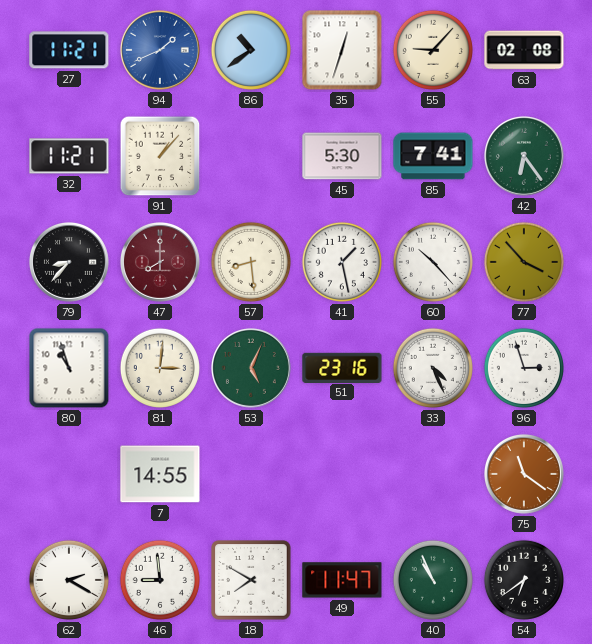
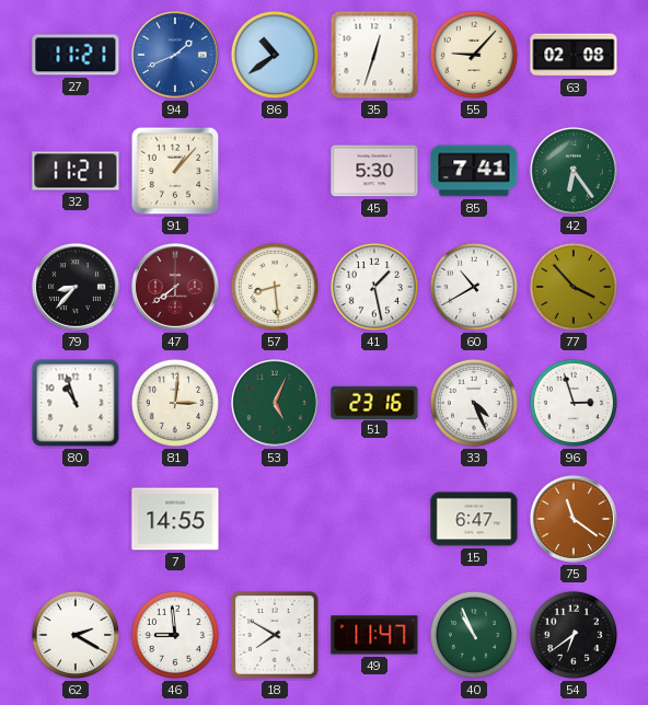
47: 8:00 -> 7:39 (175, 287)
60: 10:23 -> 10:40 (474, 287)
15: none -> 6:47 (474, 519)
